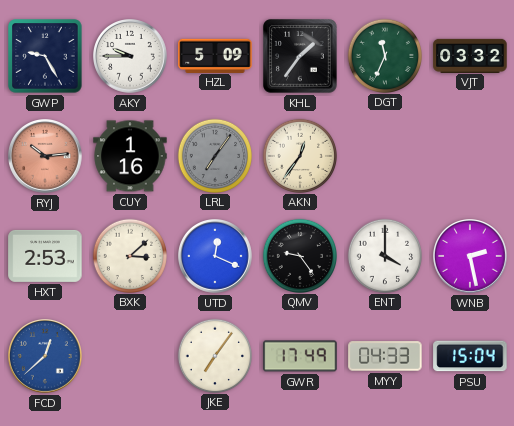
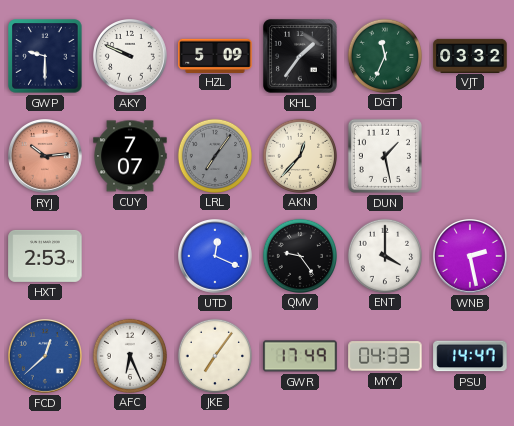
GWP: 9:25 -> 9:30 (45, 56)
AKY: 9:45 -> 9:49 (131, 57)
CUY: 1:16 -> 7:07 (130, 156)
AKN: 12:36 -> 12:37 (299, 155)
DUN: none -> 1:28 (385, 156)
BXK: 3:08 -> none (129, 255)
AFC: none -> 6:26 (129, 355)
PSU: 15:04 -> 14:47 (470, 356)
